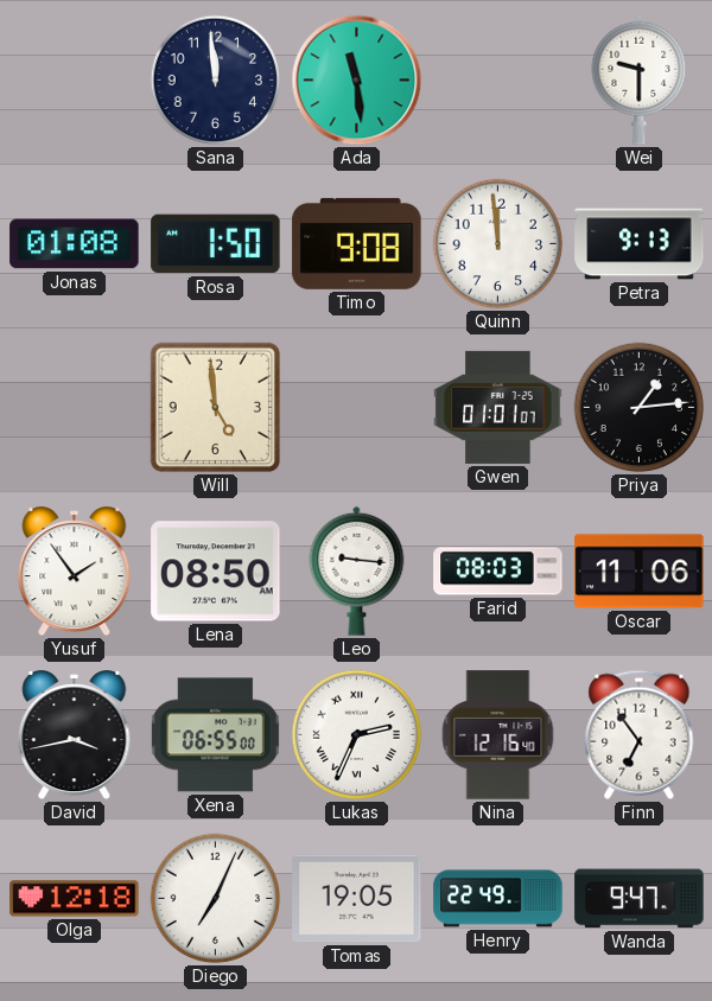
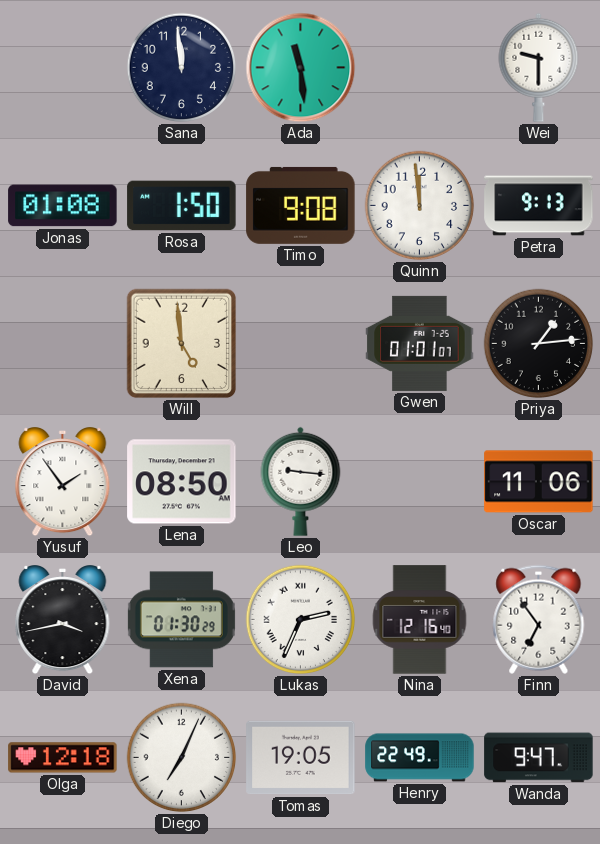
Farid: 08:03 -> none (498, 572)
Xena: 06:55 -> 01:30 (181, 620)
